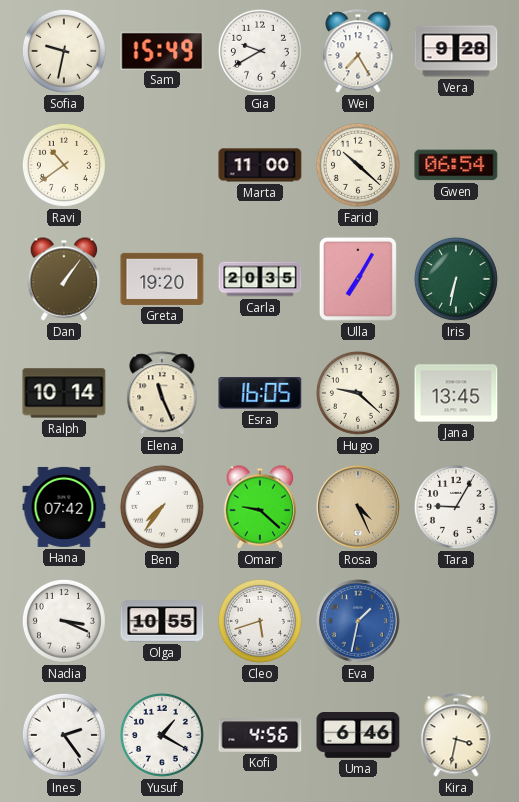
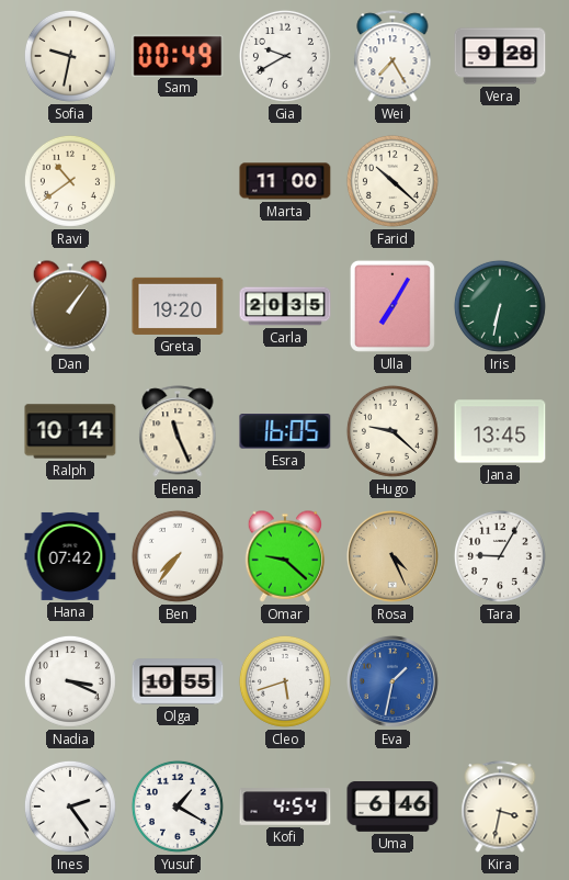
Sam: 15:49 -> 00:49 (178, 55)
Gwen: 06:54 -> none (456, 165)
Kofi: 4:56 -> 4:54 (285, 806)
